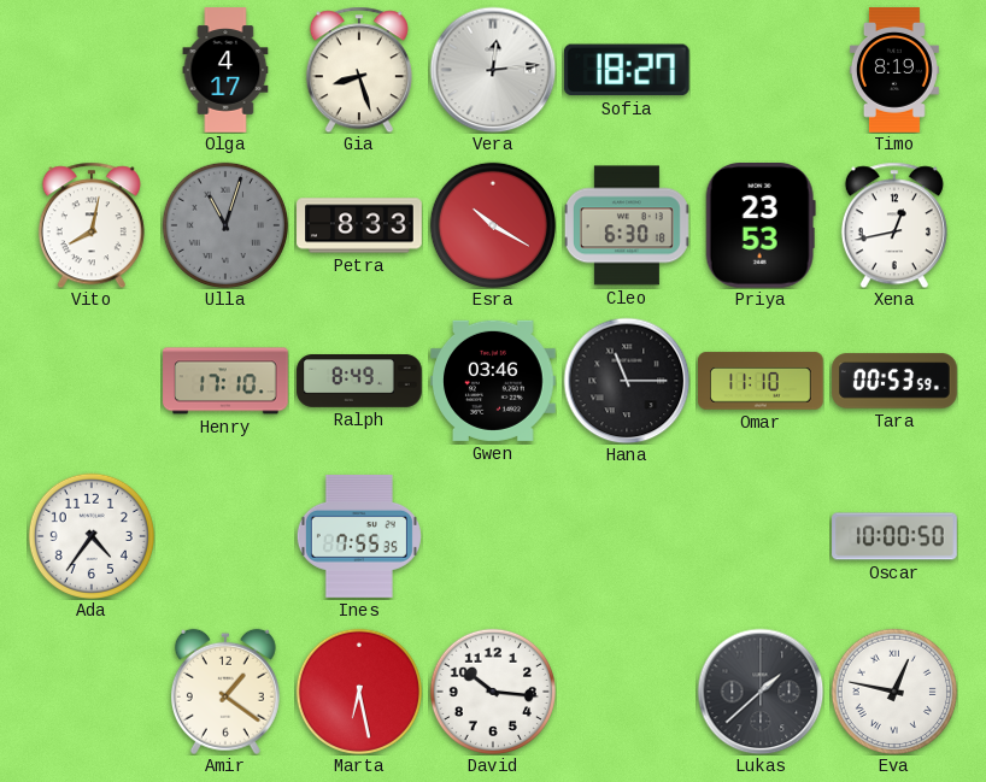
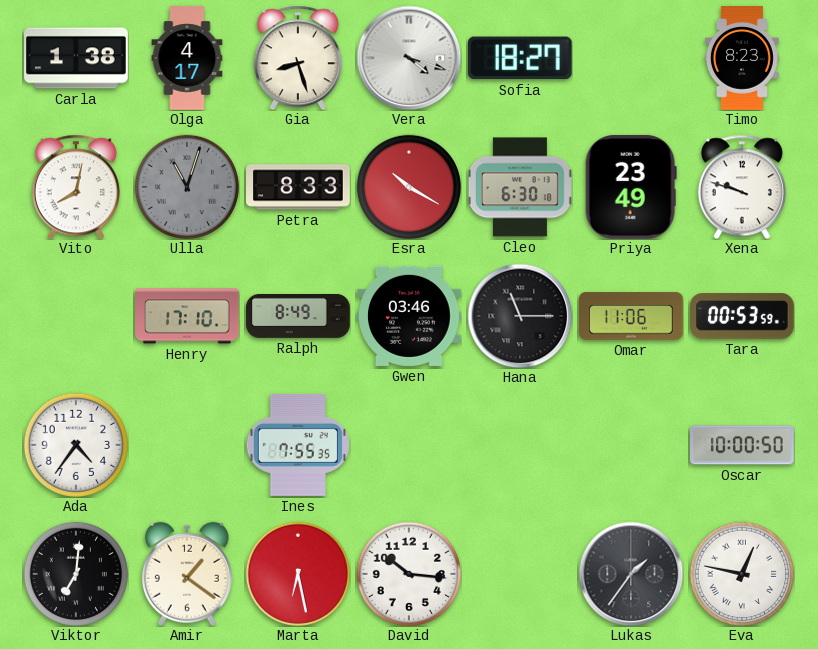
Carla: none -> 1:38 (76, 58)
Vera: 12:14 -> 4:18 (409, 58)
Timo: 8:19 -> 8:23 (742, 58)
Priya: 23:53 -> 23:49 (631, 188)
Xena: 12:43 -> 9:48 (742, 187)
Omar: 11:10 -> 11:06 (631, 316)
Viktor: none -> 7:01 (76, 574)
Lukas: 1:38 -> 1:36 (631, 574)
